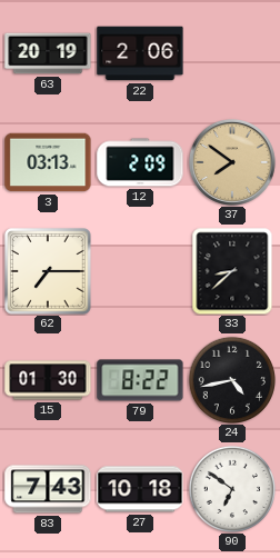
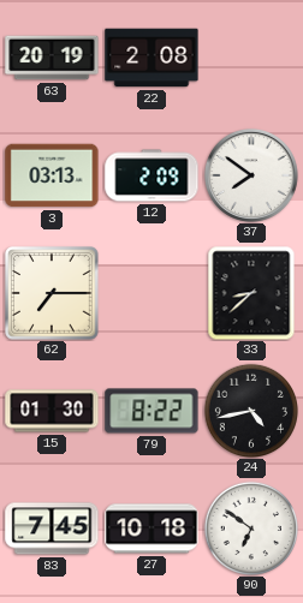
22: 2:06 -> 2:08 (151, 58)
37 dial: champagne -> white (251, 175)
83: 7:43 -> 7:45 (52, 529)
